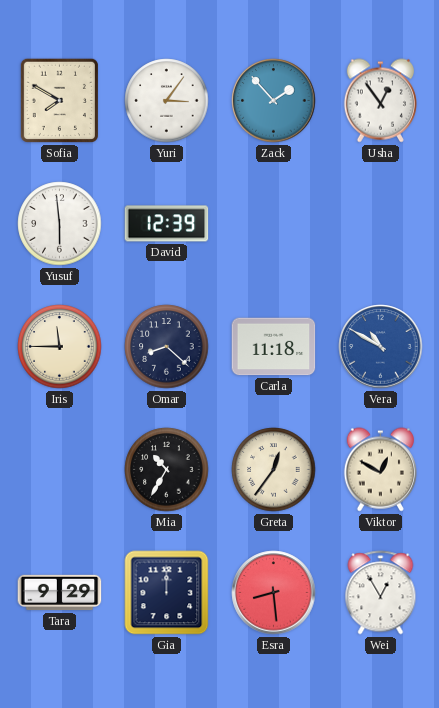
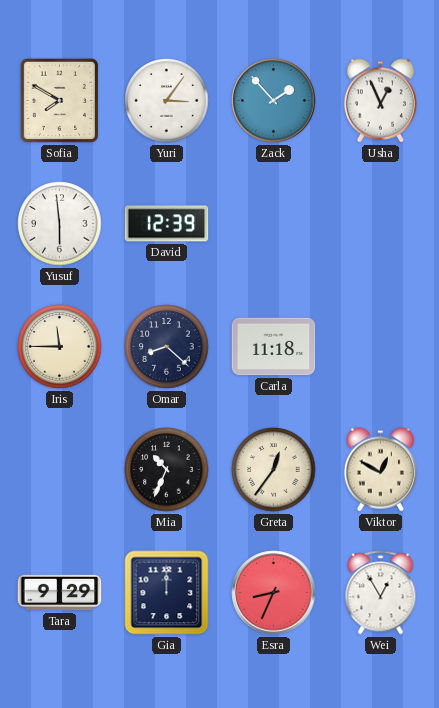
Usha: 12:54 -> 12:56 (380, 101)
Vera: 10:50 -> none (381, 347)
Mia: 10:35 -> 10:34 (167, 470)
Esra: 8:29 -> 8:34 (274, 593)
